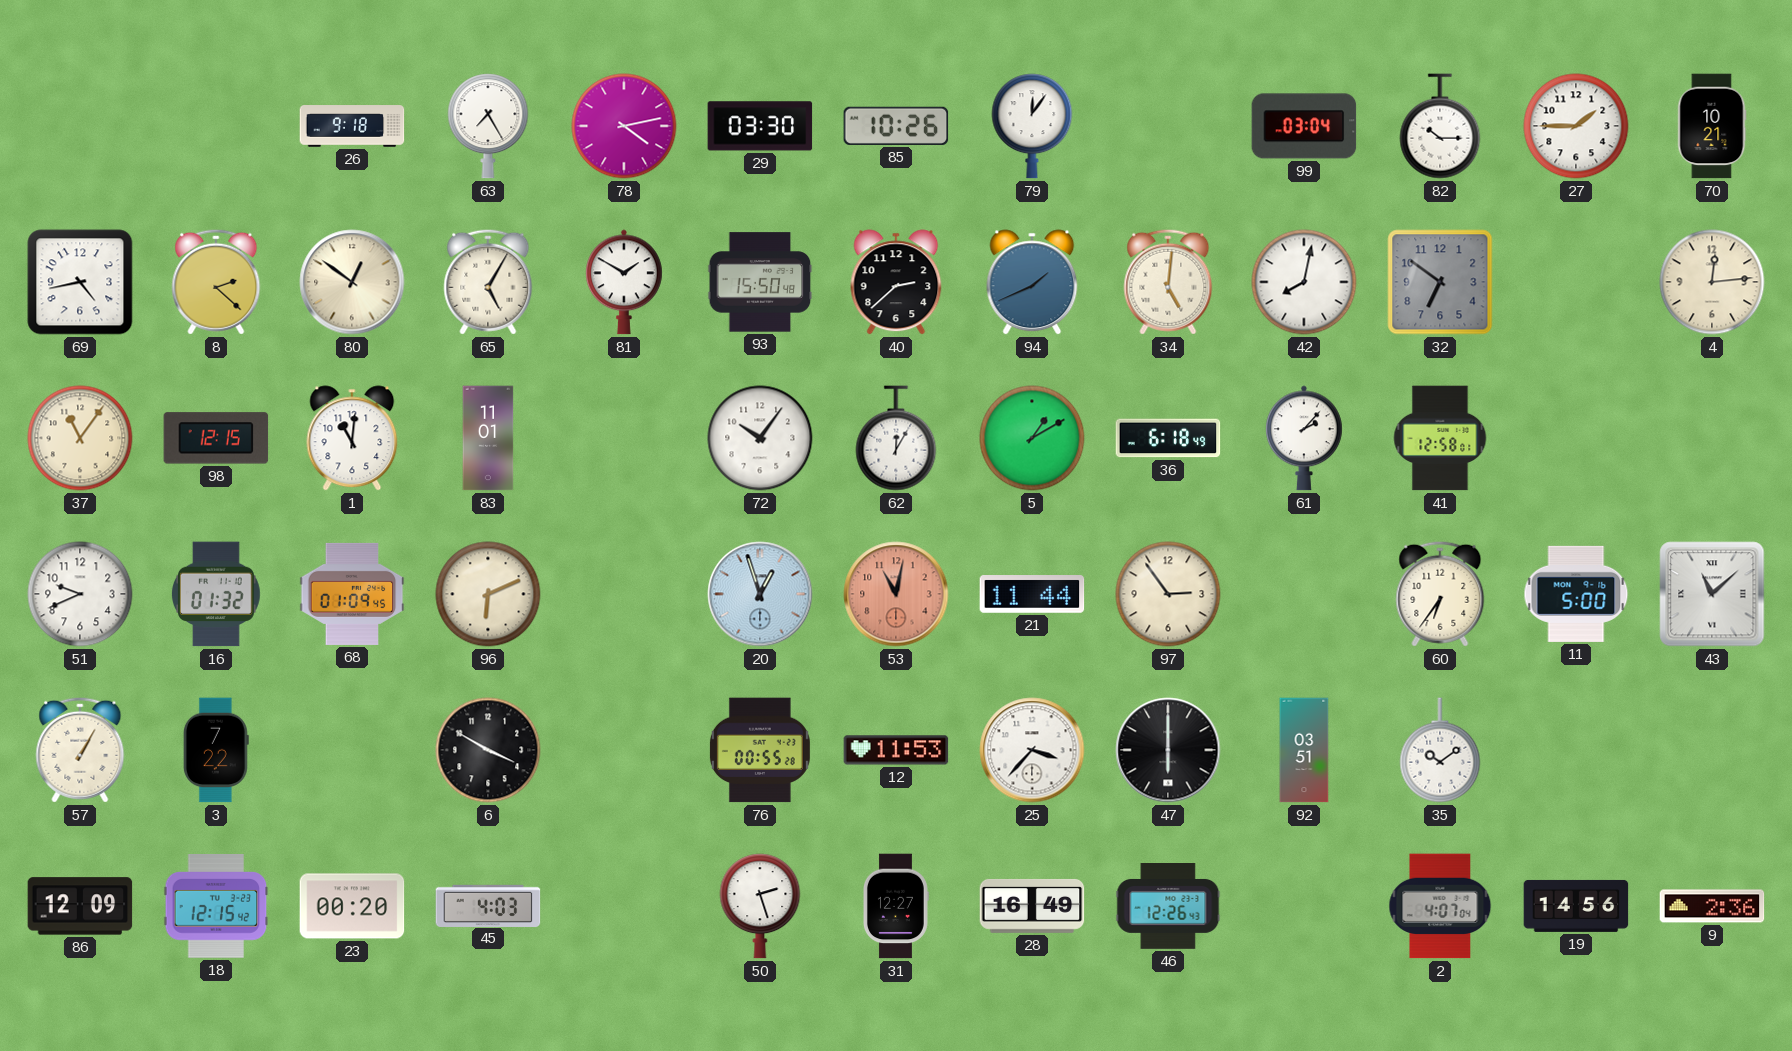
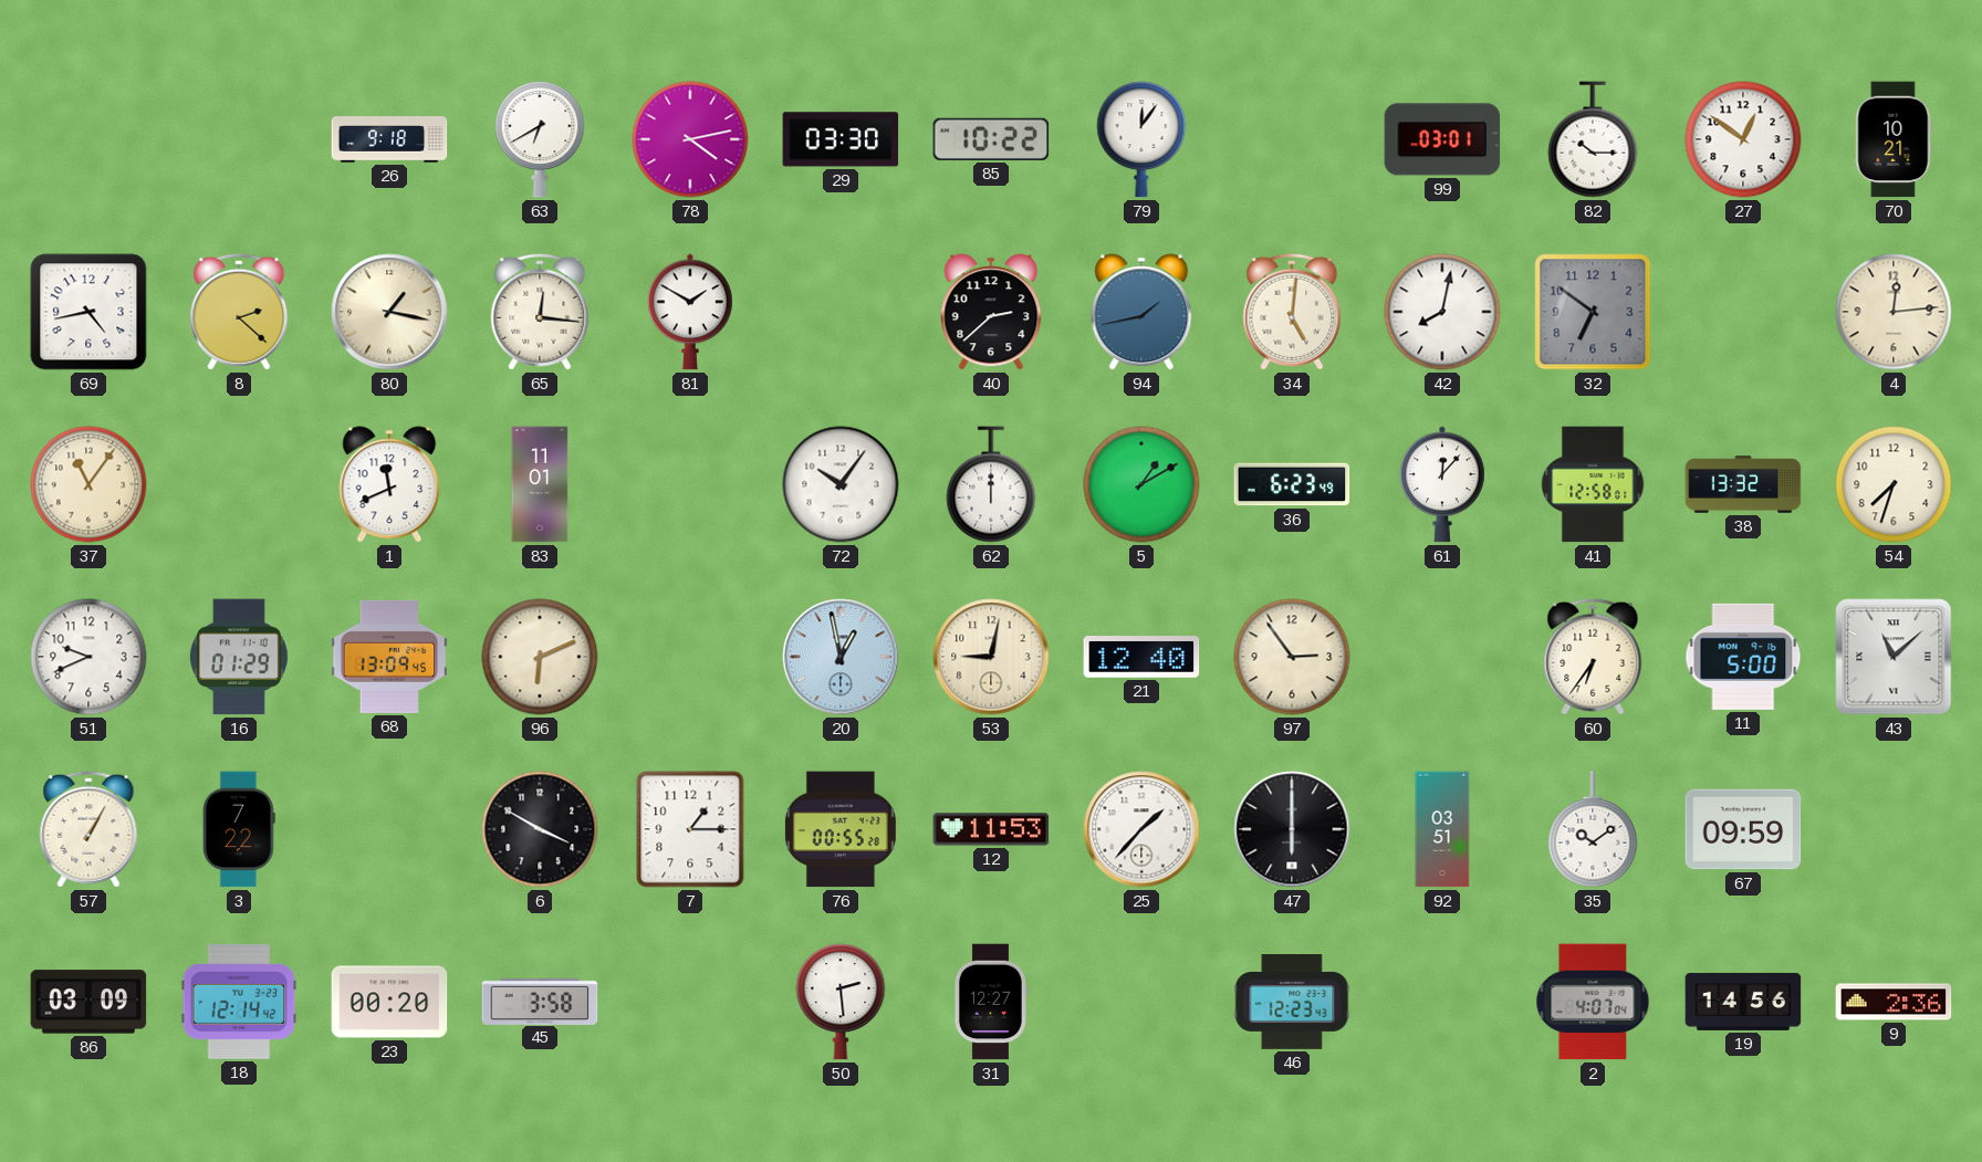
63: 7:25 -> 6:40 (540, 139)
85: 10:26 -> 10:22 (991, 139)
99: 03:04 -> 03:01 (1442, 139)
27: 1:45 -> 12:51 (1743, 139)
80: 12:51 -> 1:17 (389, 312)
65: 5:05 -> 12:16 (540, 312)
93: 15:50 -> none (760, 282)
94: 1:41 -> 1:43 (1141, 312)
98: 12:15 -> none (216, 438)
1: 11:01 -> 11:41 (389, 484)
62: 12:05 -> 12:00 (991, 484)
36: 6:18 -> 6:23 (1292, 484)
61: 2:07 -> 12:07 (1442, 484)
38: none -> 13:32 (1743, 484)
54: none -> 7:33 (1894, 484)
16: 01:32 -> 01:29 (239, 657)
68: 01:09 -> 13:09 (389, 657)
20: 12:57 -> 12:58 (841, 657)
53: 11:02 -> 9:02 (991, 657)
53 dial: salmon -> cream (991, 657)
21: 11:44 -> 12:40 (1141, 658)
7: none -> 1:15 (690, 829)
25: 3:37 -> 1:37 (1141, 829)
67: none -> 09:59 (1743, 829)
86: 12:09 -> 03:09 (88, 1002)
18: 12:15 -> 12:14 (239, 1002)
45: 4:03 -> 3:58 (540, 1001)
50: 2:27 -> 2:29 (841, 1002)
28: 16:49 -> none (1032, 906)
46: 12:26 -> 12:23 (1292, 1003)
